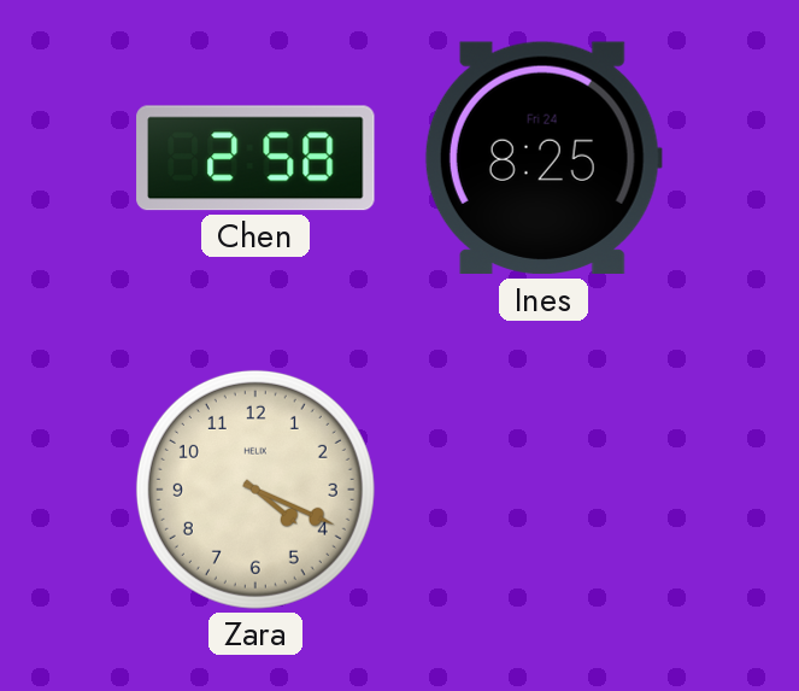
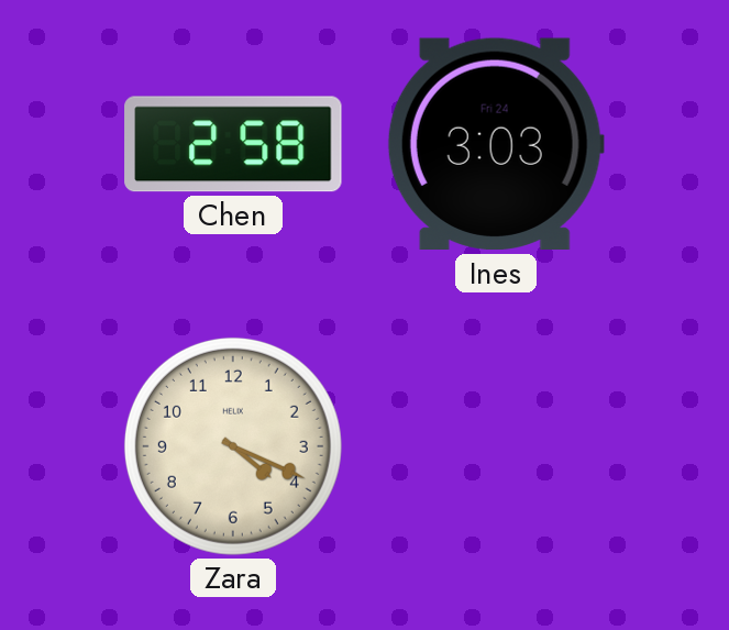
Ines: 8:25 -> 3:03 (496, 144)
